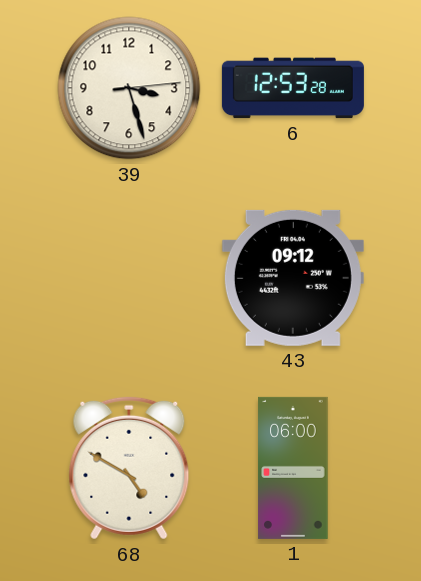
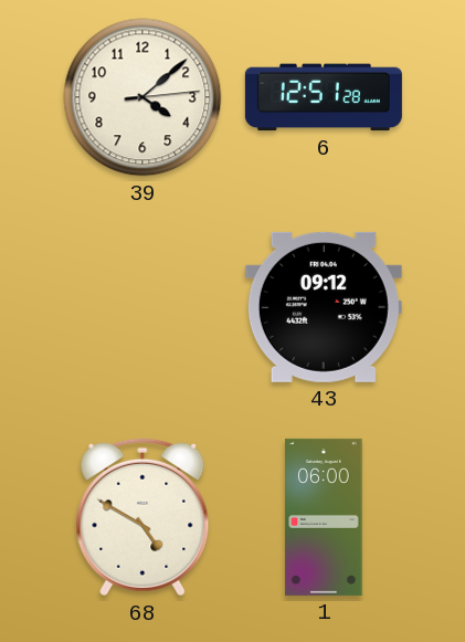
39: 3:27 -> 4:08 (142, 97)
6: 12:53 -> 12:51 (324, 97)
